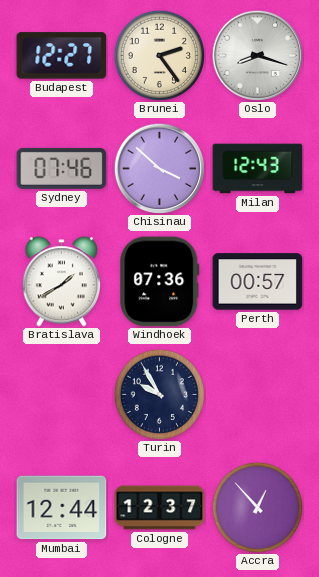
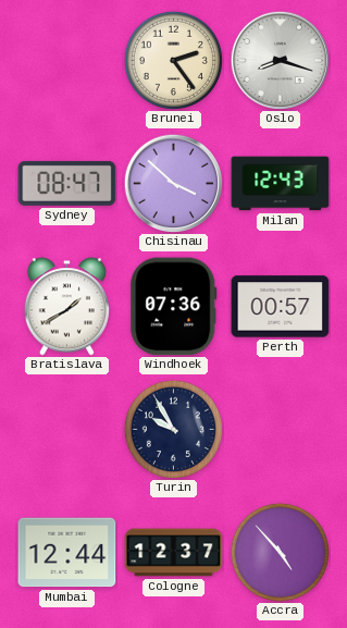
Budapest: 12:27 -> none (62, 56)
Sydney: 07:46 -> 08:47 (67, 183)
Accra: 12:53 -> 4:53 (280, 552)
